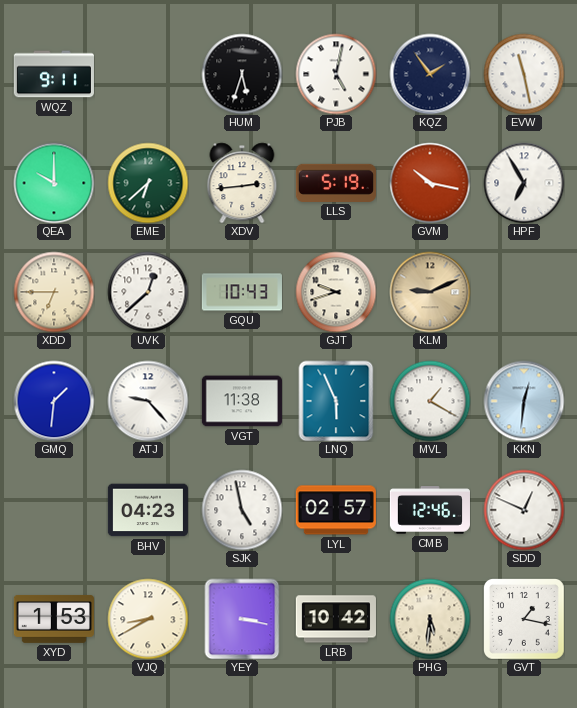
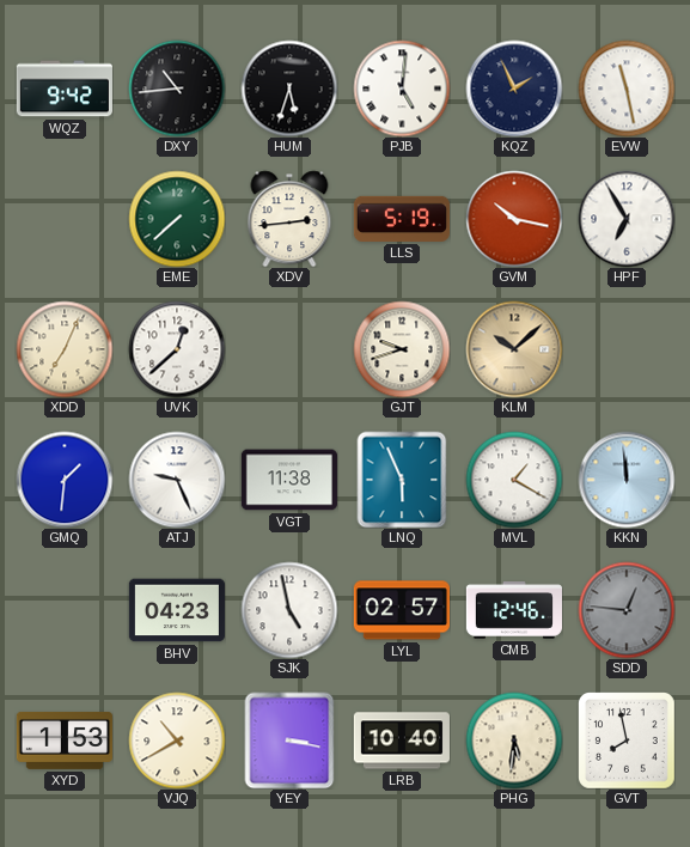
WQZ: 9:11 -> 9:42 (65, 89)
DXY: none -> 10:44 (177, 89)
PJB: 5:02 -> 5:01 (402, 89)
KQZ: 1:54 -> 1:56 (514, 89)
QEA: 10:00 -> none (54, 183)
EME: 6:38 -> 7:38 (177, 219)
XDD: 6:45 -> 7:04 (65, 349)
GQU: 10:43 -> none (242, 292)
KLM: 9:11 -> 10:08 (514, 349)
ATJ: 9:23 -> 9:26 (177, 480)
KKN: 12:31 -> 11:59 (627, 480)
SDD: 12:49 -> 12:46 (627, 610)
SDD dial: white -> grey (627, 610)
VJQ: 8:40 -> 10:40 (177, 741)
LRB: 10:42 -> 10:40 (402, 741)
GVT: 1:17 -> 7:58 (627, 741)
